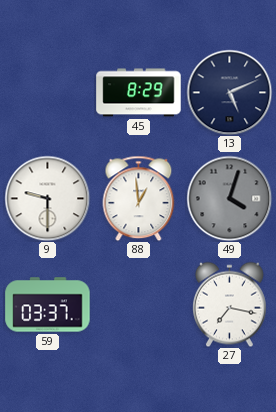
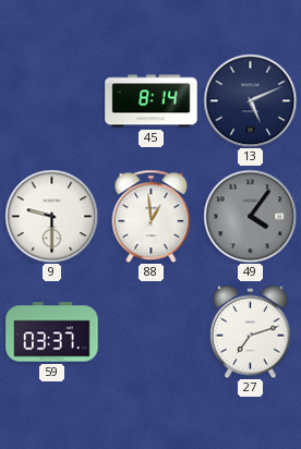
45: 8:29 -> 8:14 (152, 101)
49: 4:03 -> 4:06 (250, 216)
27: 7:17 -> 7:12 (251, 331)
